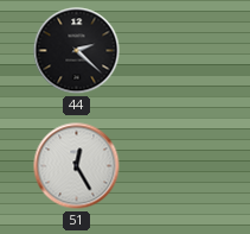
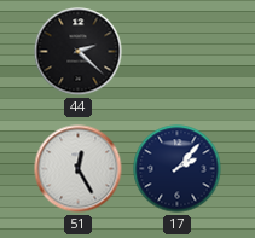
17: none -> 2:07 (178, 169)
